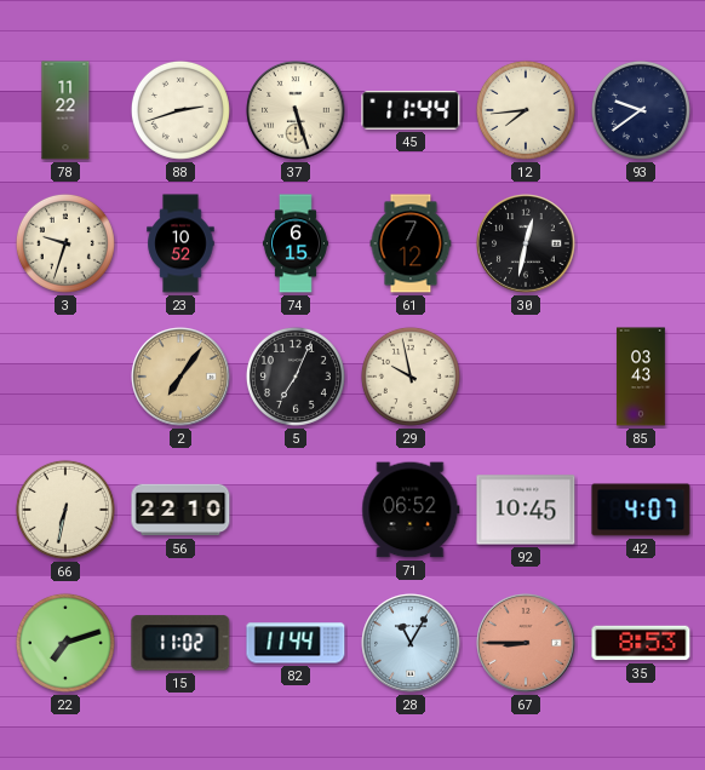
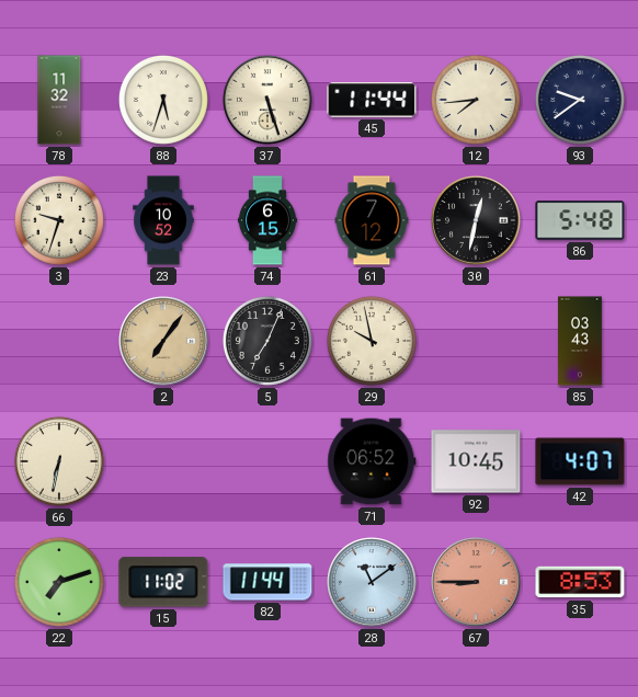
78: 11:22 -> 11:32 (59, 100)
88: 2:42 -> 5:33 (163, 100)
86: none -> 5:48 (580, 220)
56: 22:10 -> none (180, 510)
28: 11:05 -> 11:09 (372, 582)
